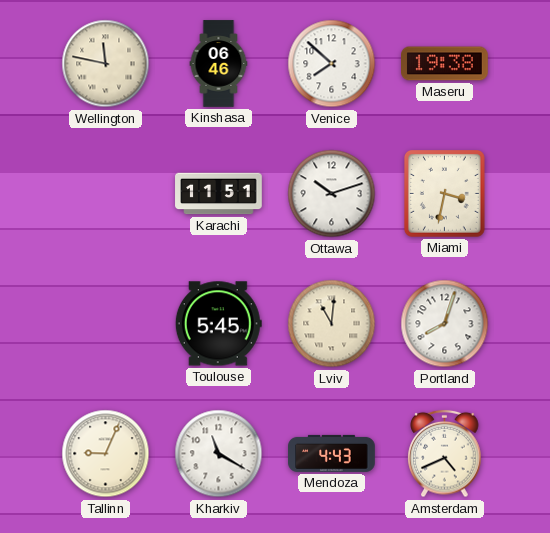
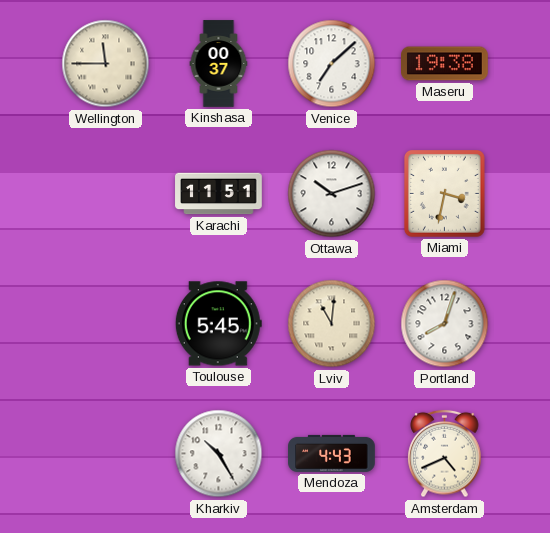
Wellington: 11:47 -> 11:45 (106, 64)
Kinshasa: 06:46 -> 00:37 (219, 64)
Venice: 7:52 -> 7:08 (332, 64)
Tallinn: 9:04 -> none (106, 454)
Kharkiv: 11:20 -> 10:25 (219, 454)
